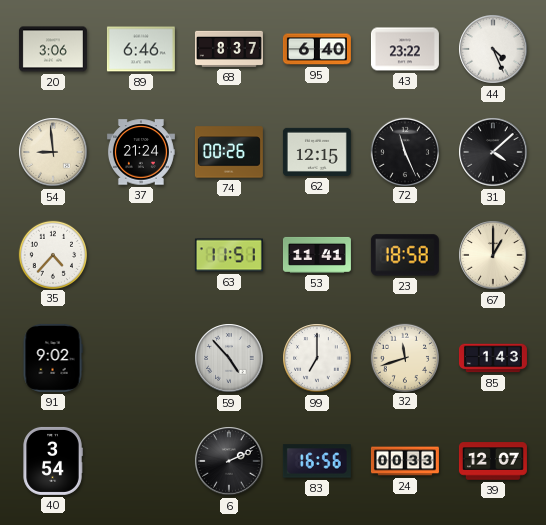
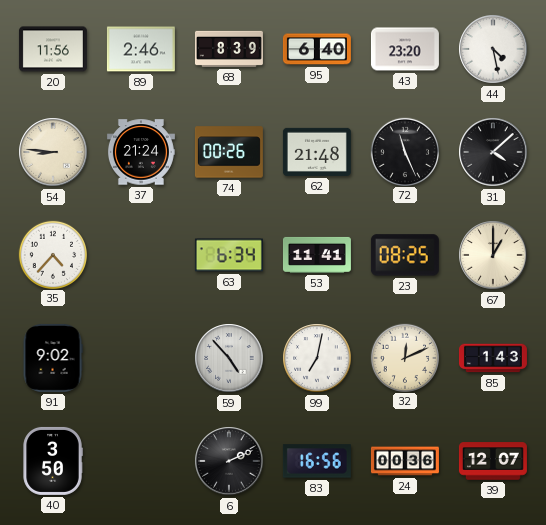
20: 3:06 -> 11:56 (53, 49)
89: 6:46 -> 2:46 (141, 49)
68: 8:37 -> 8:39 (229, 49)
43: 23:22 -> 23:20 (405, 49)
44: 4:26 -> 4:28 (493, 49)
54: 8:59 -> 8:46 (53, 152)
62: 12:15 -> 21:48 (317, 152)
63: 11:51 -> 6:34 (229, 255)
23: 18:58 -> 08:25 (405, 255)
99: 7:00 -> 7:02 (317, 358)
32: 11:42 -> 12:11 (404, 357)
40: 3:54 -> 3:50 (53, 461)
24: 00:33 -> 00:36 (405, 461)
